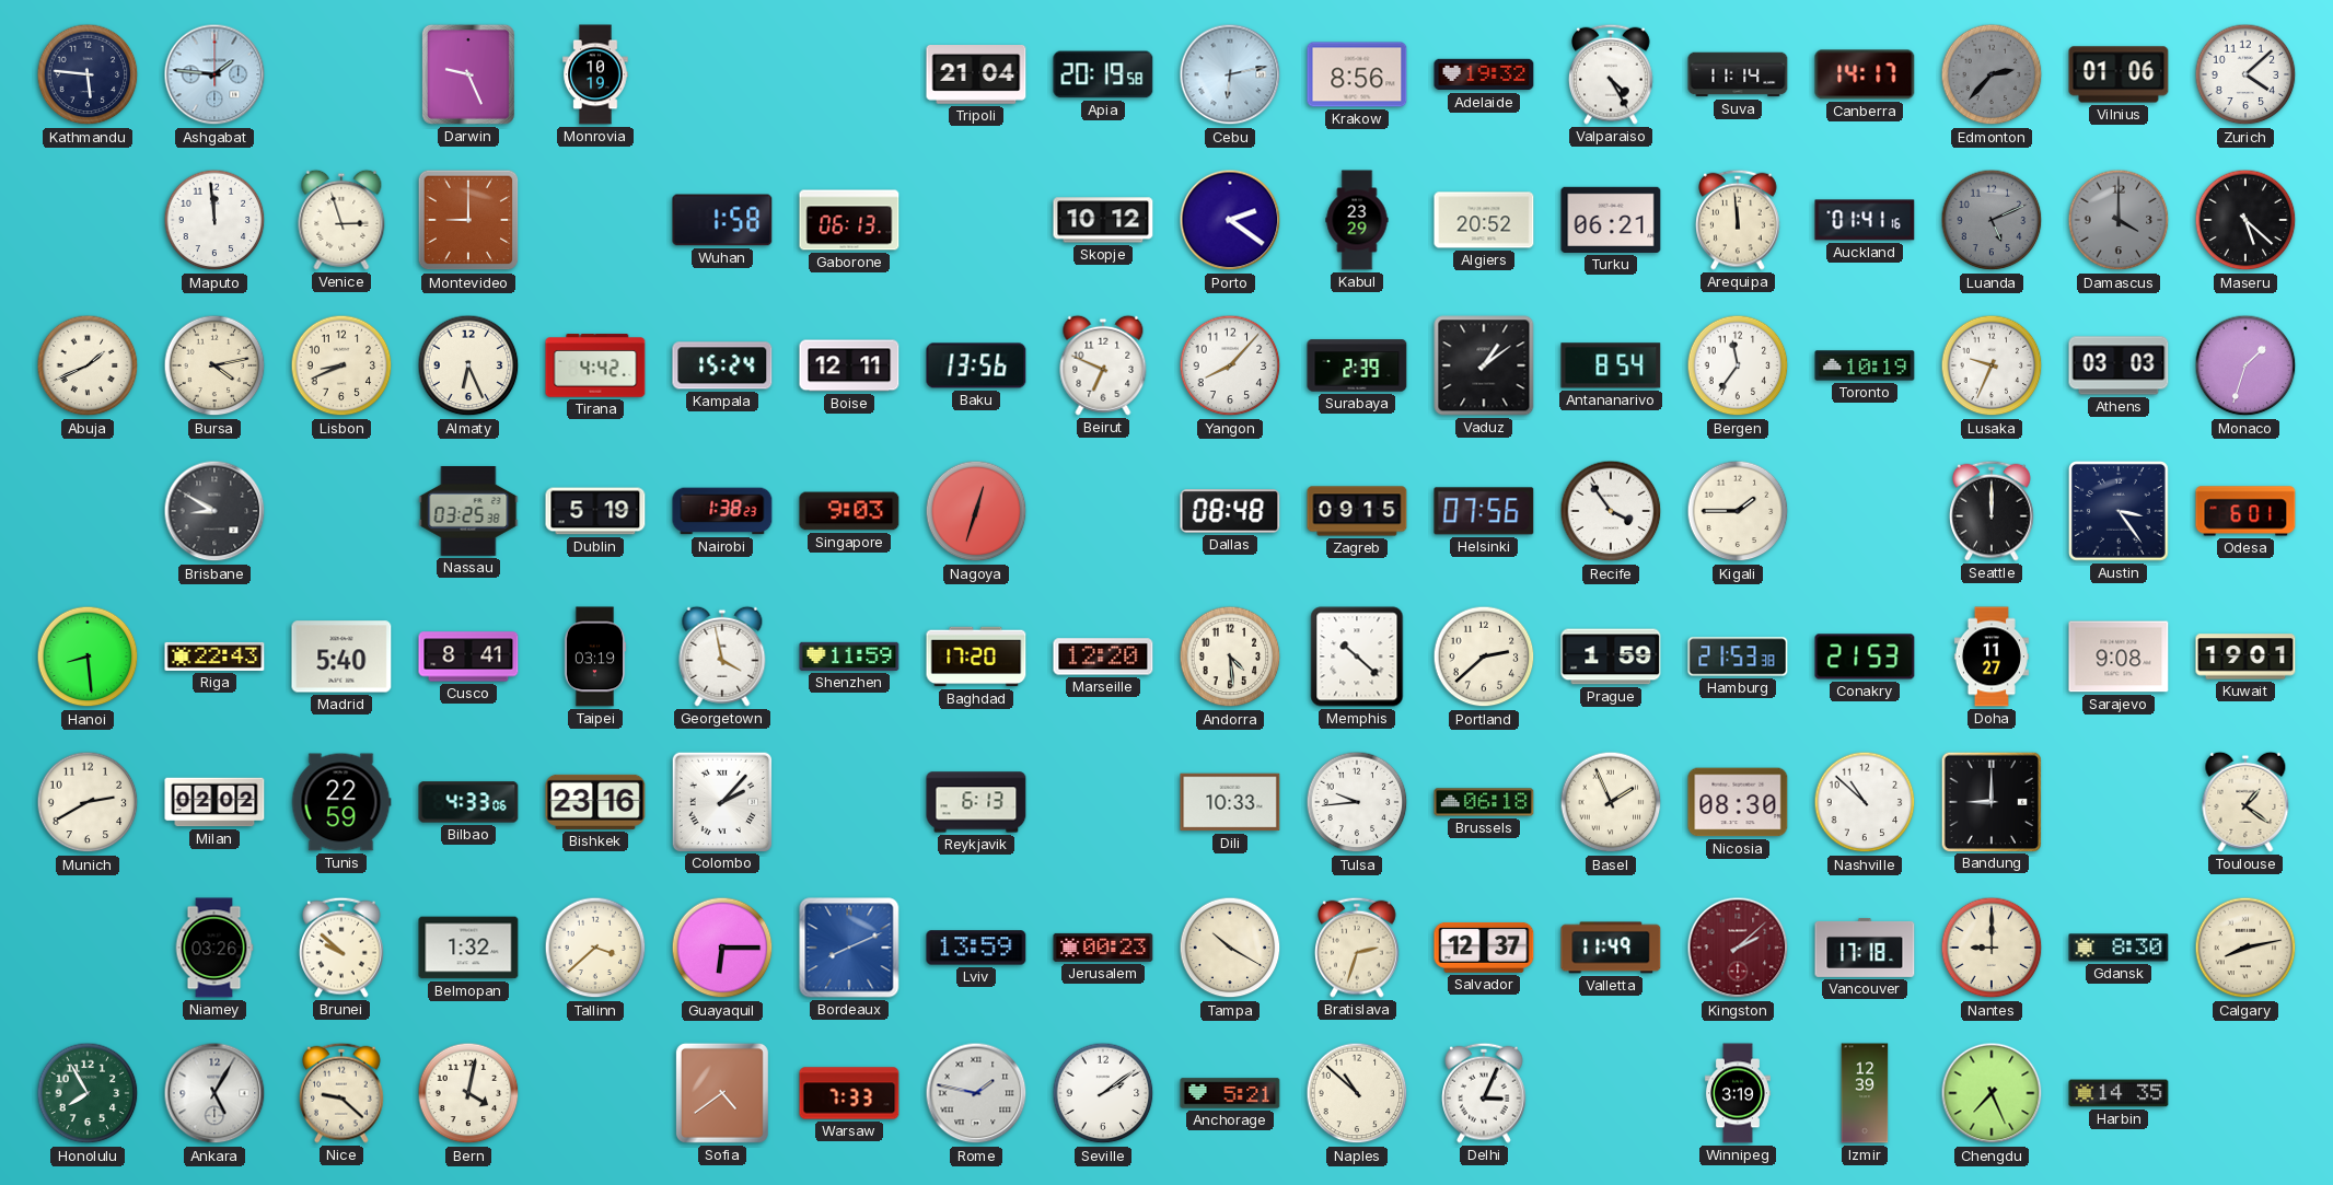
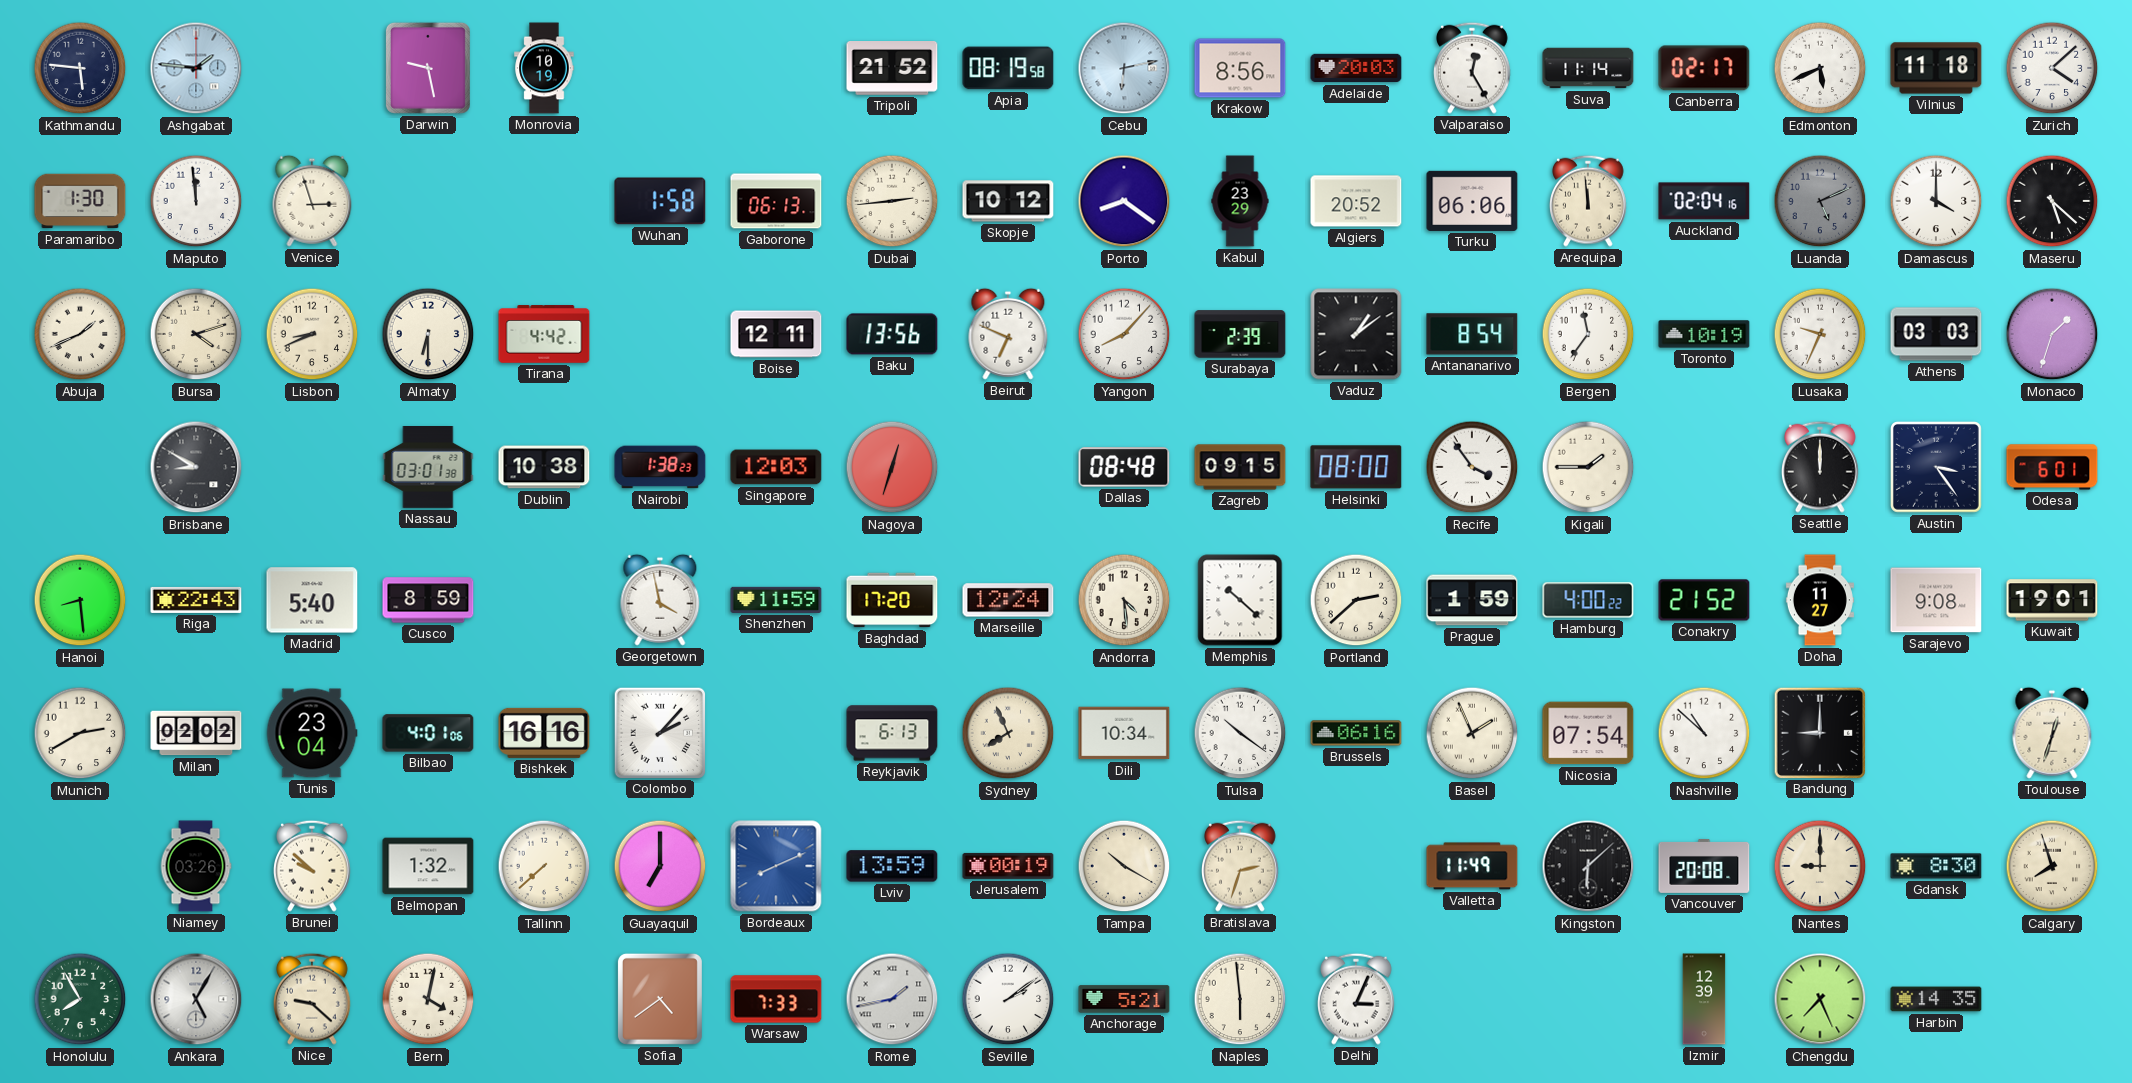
Darwin: 9:26 -> 9:28 (428, 68)
Tripoli: 21:04 -> 21:52 (892, 69)
Apia: 20:19 -> 08:19 (1008, 68)
Adelaide: 19:32 -> 20:03 (1356, 68)
Valparaiso: 4:25 -> 12:25 (1473, 68)
Canberra: 14:17 -> 02:17 (1704, 68)
Edmonton: 2:37 -> 5:41 (1820, 68)
Edmonton dial: grey -> white (1820, 68)
Vilnius: 01:06 -> 11:18 (1936, 68)
Paramaribo: none -> 1:30 (80, 201)
Montevideo: 9:00 -> none (468, 220)
Dubai: none -> 2:44 (892, 201)
Porto: 2:21 -> 8:21 (1124, 201)
Turku: 06:21 -> 06:06 (1472, 201)
Auckland: 01:41 -> 02:04 (1704, 201)
Damascus dial: grey -> white (1936, 201)
Bursa: 4:13 -> 4:12 (196, 334)
Almaty: 6:26 -> 6:30 (428, 334)
Kampala: 15:24 -> none (722, 365)
Nassau: 03:25 -> 03:01 (428, 468)
Dublin: 5:19 -> 10:38 (544, 467)
Singapore: 9:03 -> 12:03 (776, 467)
Helsinki: 07:56 -> 08:00 (1356, 467)
Cusco: 8:41 -> 8:59 (428, 600)
Taipei: 03:19 -> none (595, 657)
Marseille: 12:20 -> 12:24 (1008, 600)
Hamburg: 21:53 -> 4:00 (1588, 600)
Conakry: 21:53 -> 21:52 (1704, 600)
Tunis: 22:59 -> 23:04 (312, 733)
Bilbao: 4:33 -> 4:01 (428, 733)
Bishkek: 23:16 -> 16:16 (544, 733)
Sydney: none -> 7:56 (1008, 733)
Dili: 10:33 -> 10:34 (1124, 733)
Tulsa: 9:44 -> 10:21 (1240, 733)
Brussels: 06:18 -> 06:16 (1356, 733)
Nicosia: 08:30 -> 07:54 (1588, 733)
Toulouse: 1:21 -> 12:33 (2052, 733)
Tallinn: 3:38 -> 7:38 (544, 866)
Guayaquil: 6:15 -> 7:00 (660, 866)
Jerusalem: 00:23 -> 00:19 (1008, 866)
Salvador: 12:37 -> none (1484, 948)
Kingston: 2:08 -> 6:08 (1588, 866)
Kingston dial: burgundy -> black (1588, 866)
Vancouver: 17:18 -> 20:08 (1704, 866)
Calgary: 8:13 -> 7:57 (2052, 866)
Rome: 1:47 -> 1:43 (892, 999)
Naples: 10:52 -> 5:59 (1240, 999)
Winnipeg: 3:19 -> none (1738, 1093)
